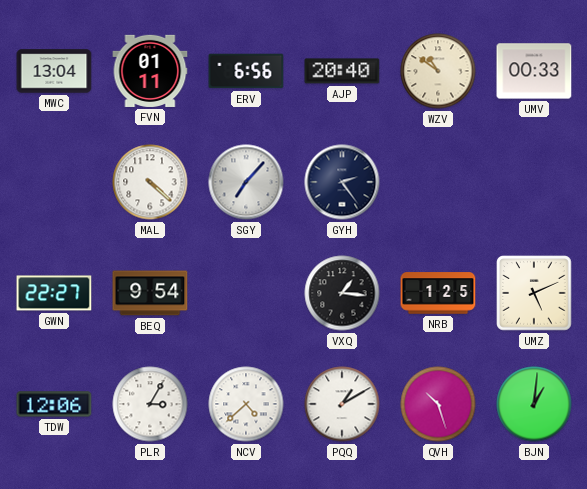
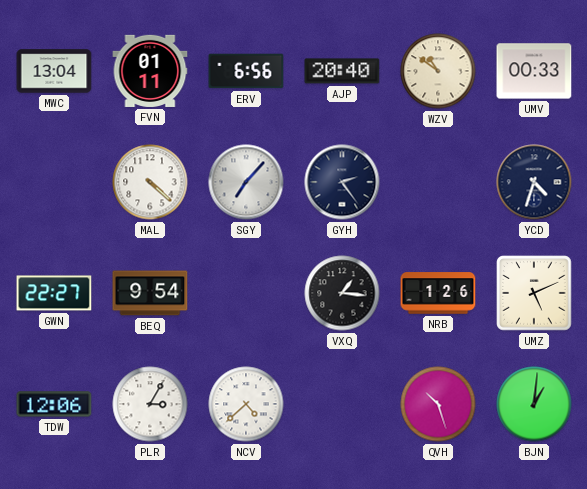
YCD: none -> 4:33 (534, 182)
NRB: 1:25 -> 1:26 (438, 293)
PQQ: 1:10 -> none (342, 404)
